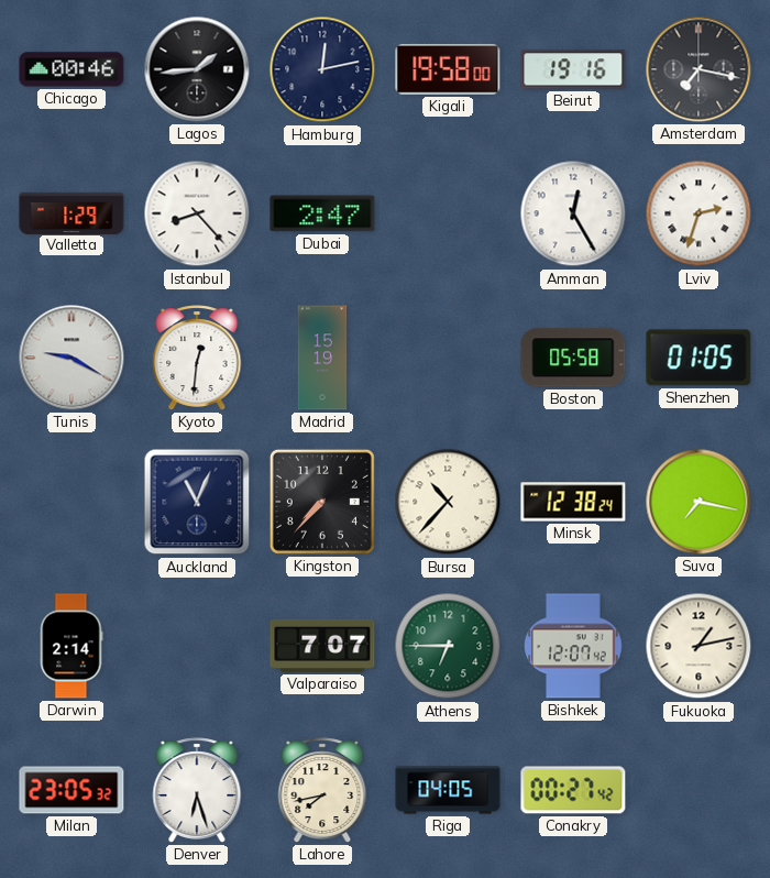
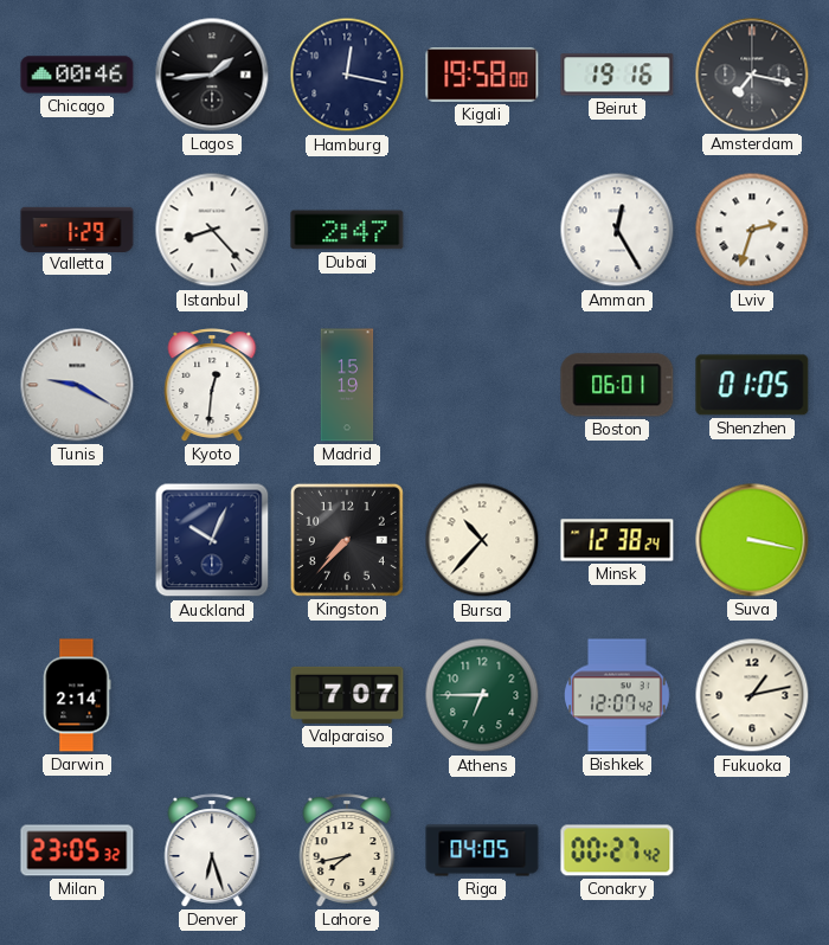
Hamburg: 12:13 -> 12:17 (347, 75)
Boston: 05:58 -> 06:01 (617, 385)
Auckland: 11:04 -> 10:04 (212, 540)
Suva: 7:17 -> 3:17 (752, 540)
